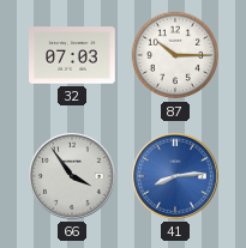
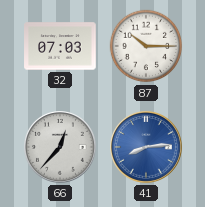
66: 3:54 -> 12:37 (61, 148)
